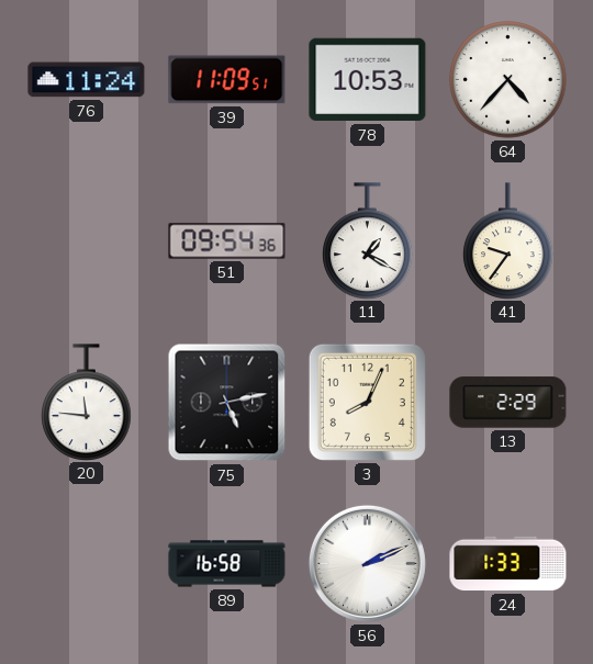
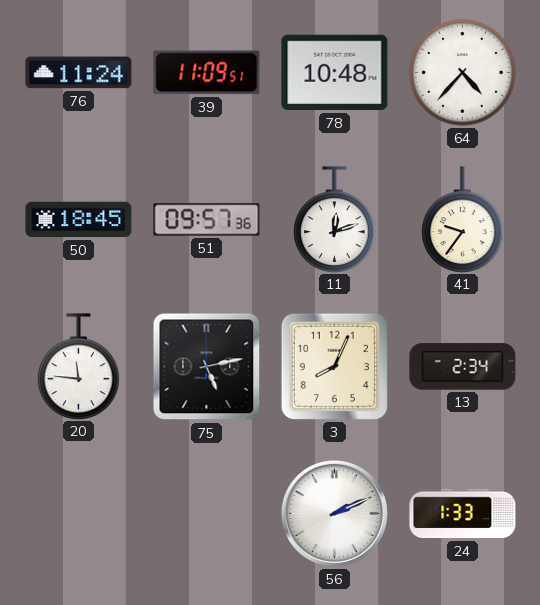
78: 10:53 -> 10:48 (335, 73)
50: none -> 18:45 (79, 220)
51: 09:54 -> 09:57 (207, 220)
11: 1:20 -> 12:12 (335, 219)
13: 2:29 -> 2:34 (463, 367)
89: 16:58 -> none (227, 564)
